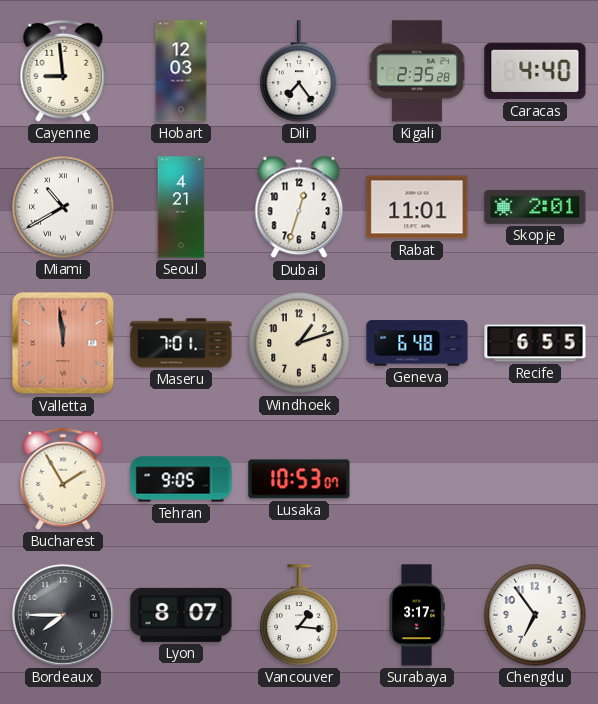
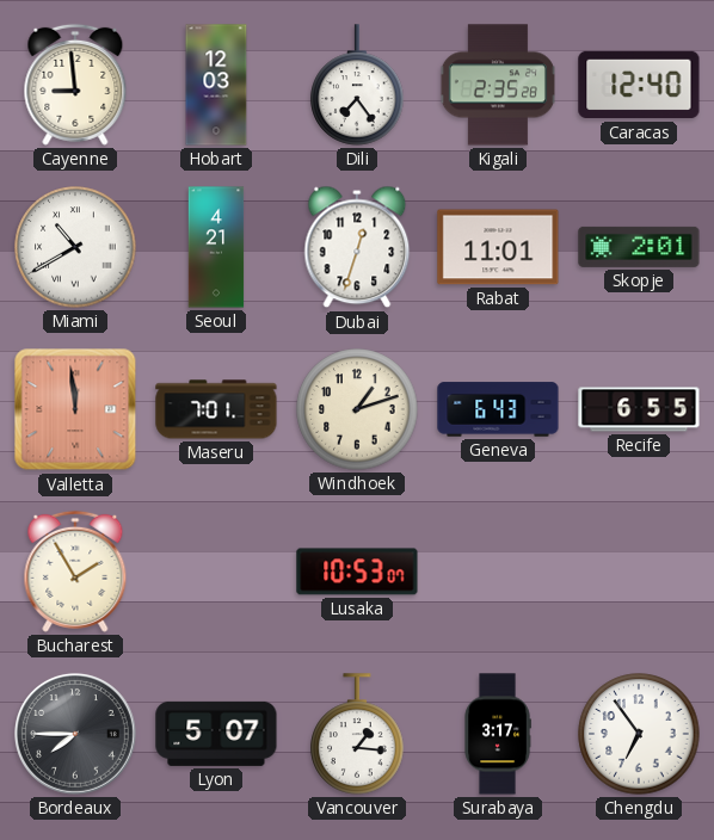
Caracas: 4:40 -> 12:40 (639, 85)
Geneva: 6:48 -> 6:43 (498, 409)
Tehran: 9:05 -> none (181, 479)
Lyon: 8:07 -> 5:07 (216, 734)
